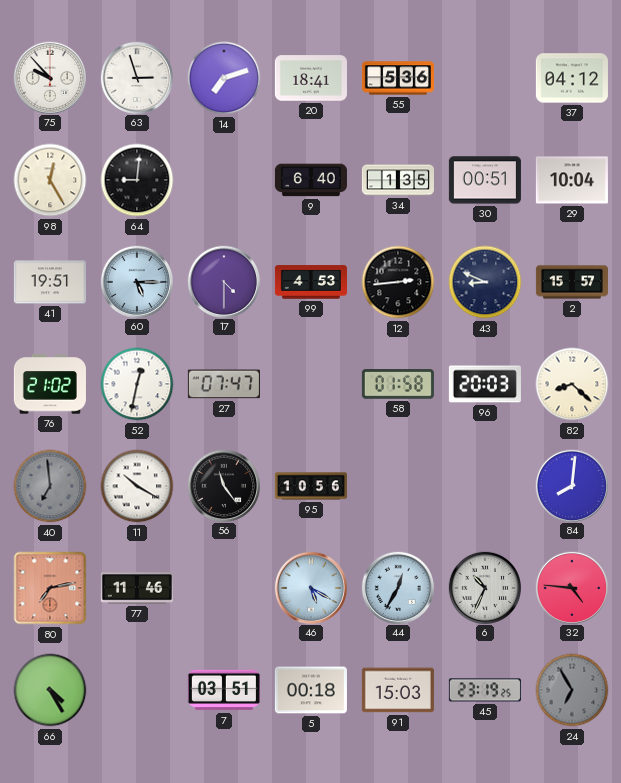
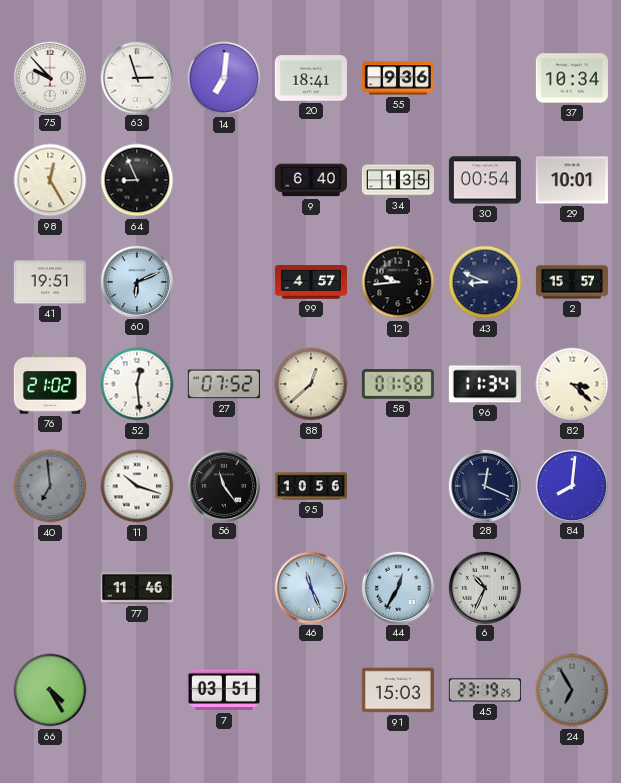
14: 7:12 -> 7:01 (224, 78)
55: 5:36 -> 9:36 (398, 78)
37: 04:12 -> 10:34 (572, 78)
64: 9:01 -> 8:56 (137, 180)
30: 00:51 -> 00:54 (485, 180)
29: 10:04 -> 10:01 (572, 180)
60: 5:15 -> 6:11 (136, 281)
17: 4:30 -> none (223, 281)
99: 4:53 -> 4:57 (311, 282)
12: 2:44 -> 9:44 (398, 282)
52: 12:32 -> 12:29 (137, 384)
27: 07:47 -> 07:52 (224, 384)
88: none -> 12:38 (311, 384)
96: 20:03 -> 11:34 (485, 384)
82: 8:22 -> 3:22 (572, 384)
11: 10:20 -> 10:18 (137, 486)
28: none -> 12:19 (484, 485)
80: 7:13 -> none (50, 588)
46: 5:20 -> 11:26 (310, 587)
32: 4:46 -> none (571, 587)
5: 00:18 -> none (311, 690)
